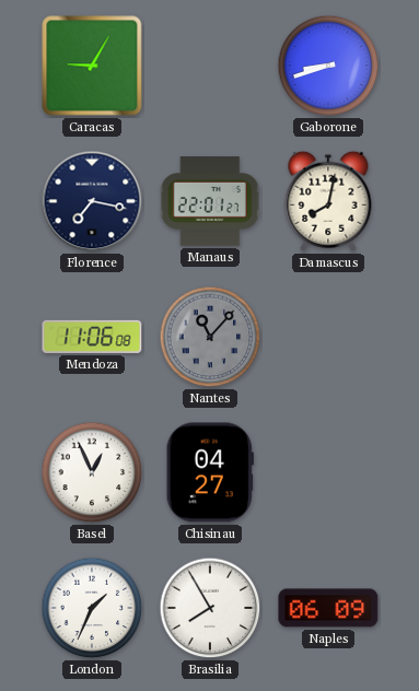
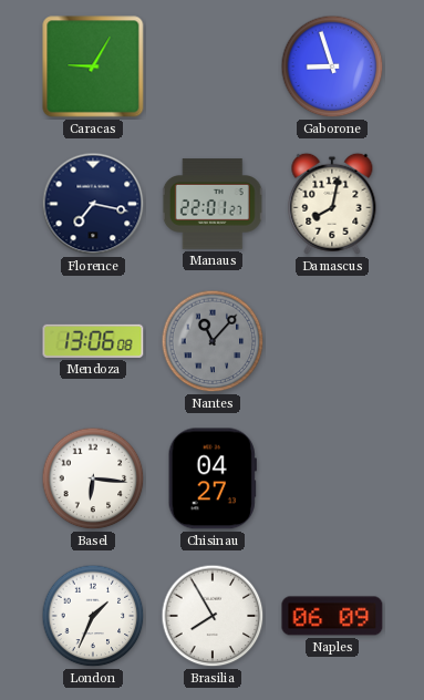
Gaborone: 8:42 -> 8:57 (332, 66)
Mendoza: 11:06 -> 13:06 (93, 341)
Basel: 12:56 -> 6:16 (93, 478)
